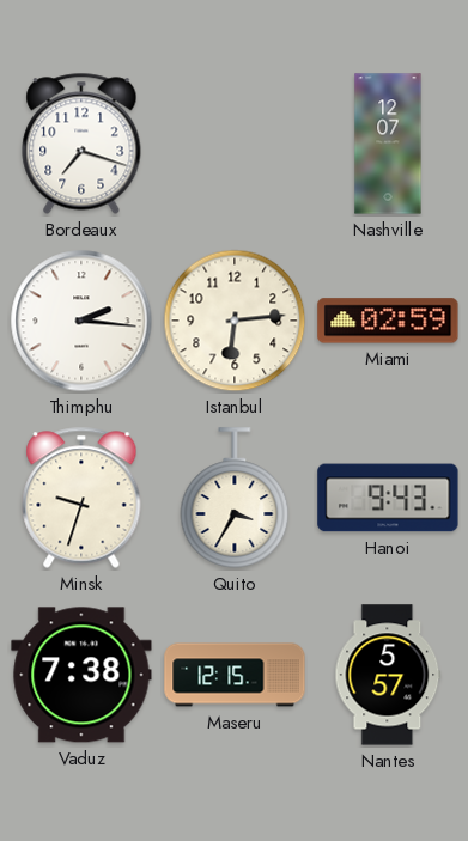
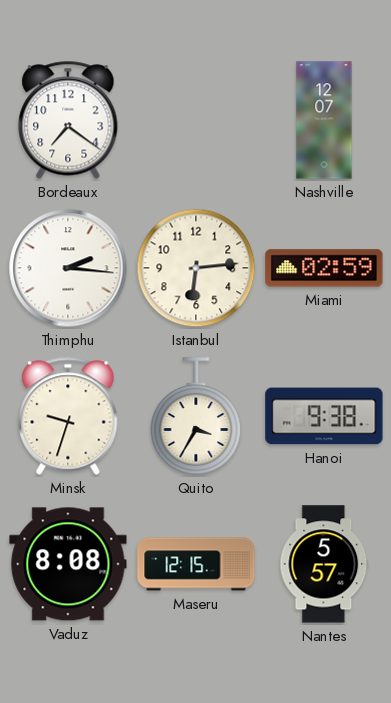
Bordeaux: 7:18 -> 7:21 (68, 120)
Hanoi: 9:43 -> 9:38 (324, 416)
Vaduz: 7:38 -> 8:08 (68, 564)
